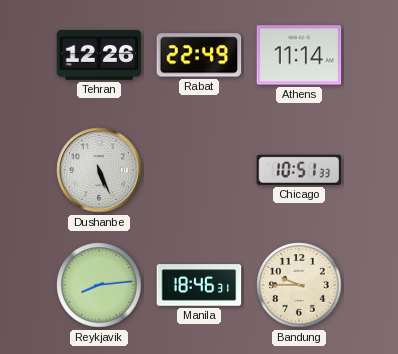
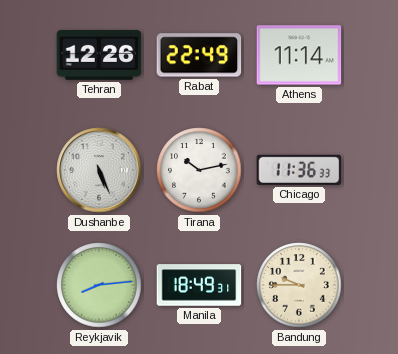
Tirana: none -> 10:13 (199, 170)
Chicago: 10:51 -> 11:36 (299, 170)
Manila: 18:46 -> 18:49 (199, 285)
